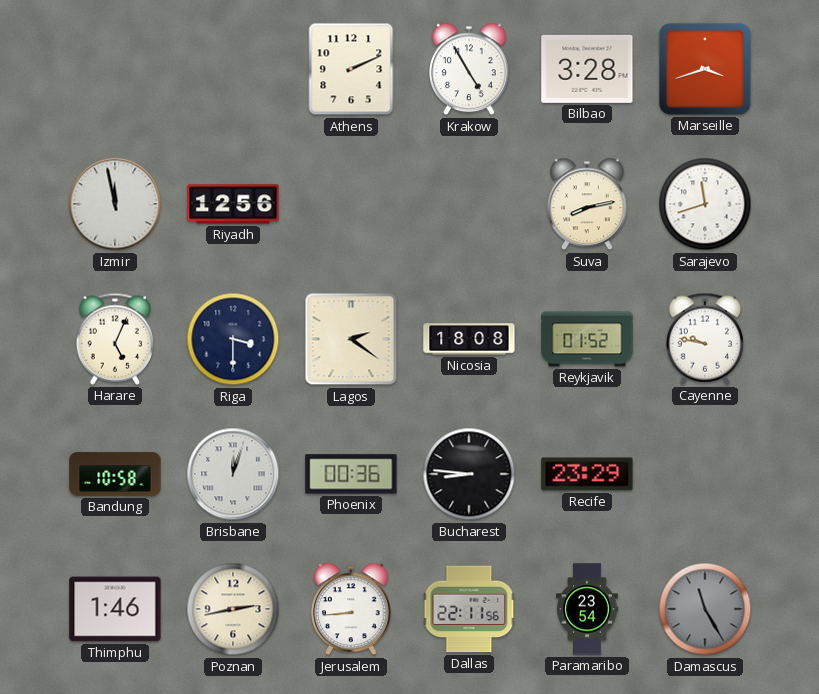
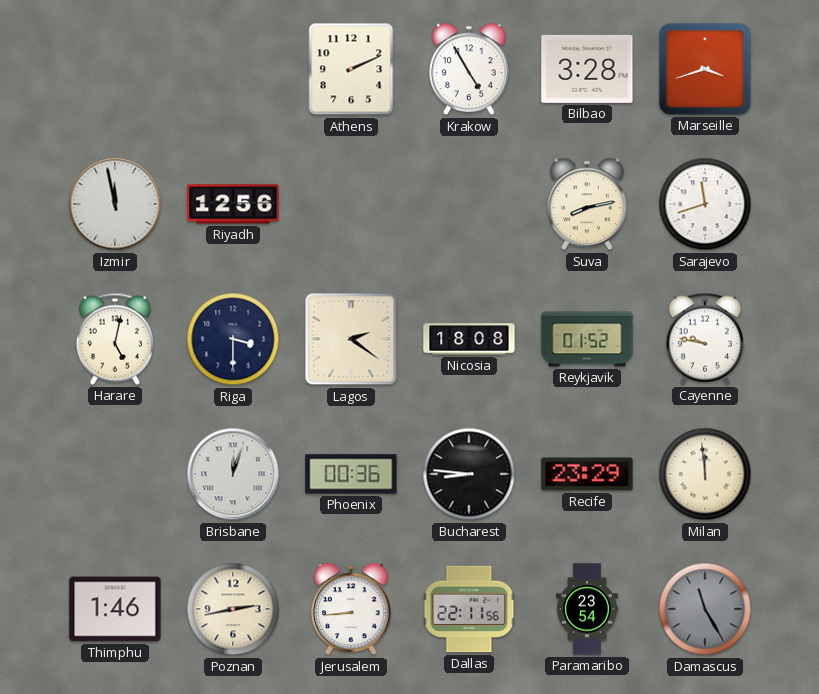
Harare: 5:04 -> 5:02 (114, 339)
Bandung: 10:58 -> none (115, 474)
Milan: none -> 11:59 (705, 474)
